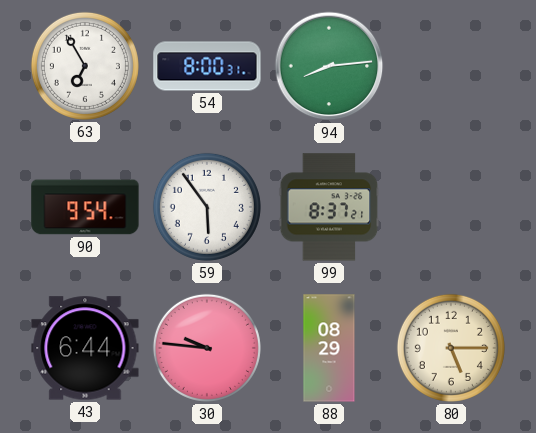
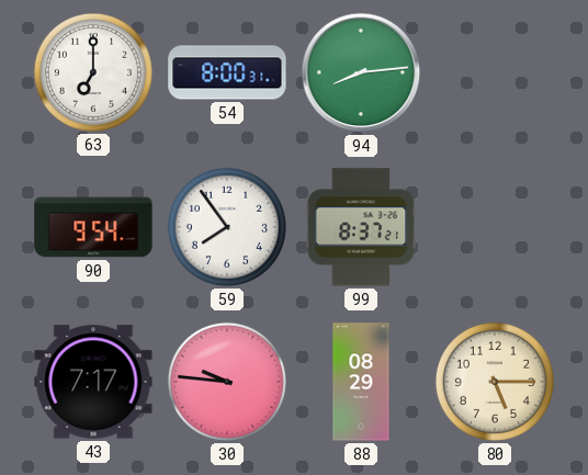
63: 6:55 -> 7:00 (93, 72)
59: 5:54 -> 7:54 (227, 227)
43: 6:44 -> 7:17 (93, 382)
